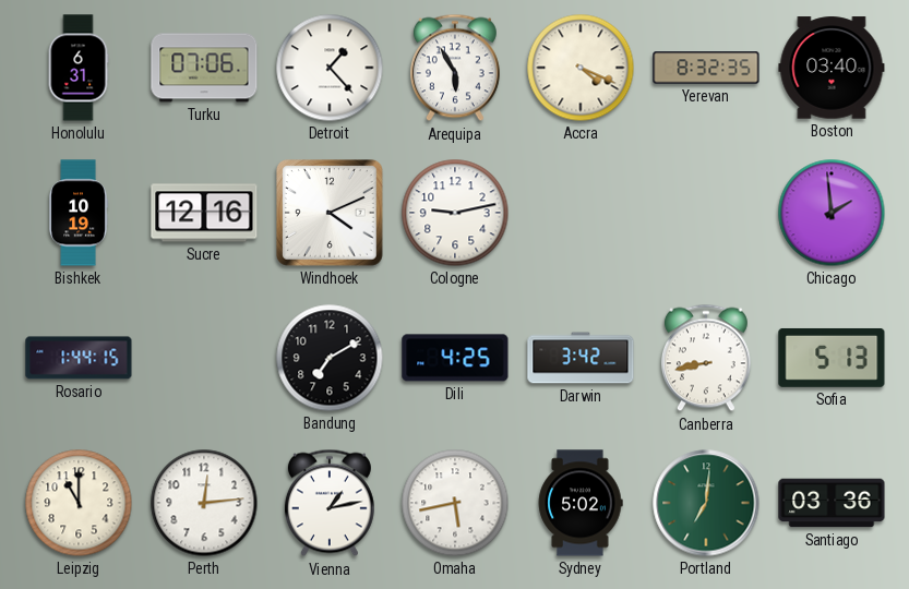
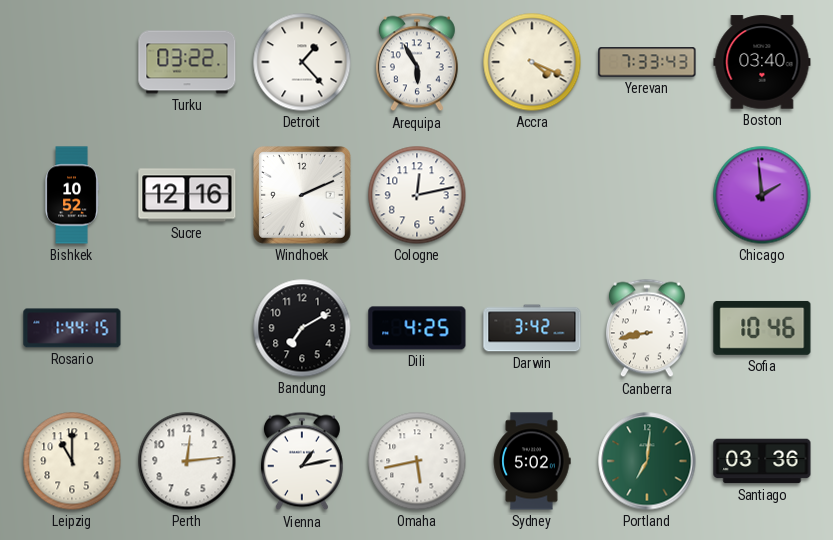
Honolulu: 6:31 -> none (79, 68)
Turku: 07:06 -> 03:22 (187, 62)
Yerevan: 8:32 -> 7:33 (647, 62)
Bishkek: 10:19 -> 10:52 (72, 195)
Windhoek: 4:11 -> 2:11 (303, 196)
Cologne: 9:13 -> 12:13 (417, 195)
Sofia: 5:13 -> 10:46 (762, 328)
